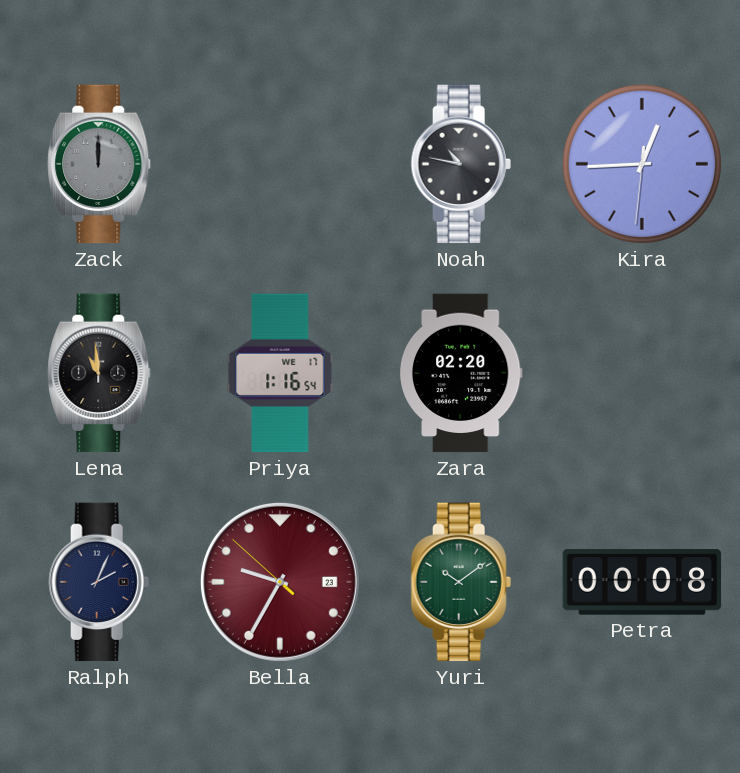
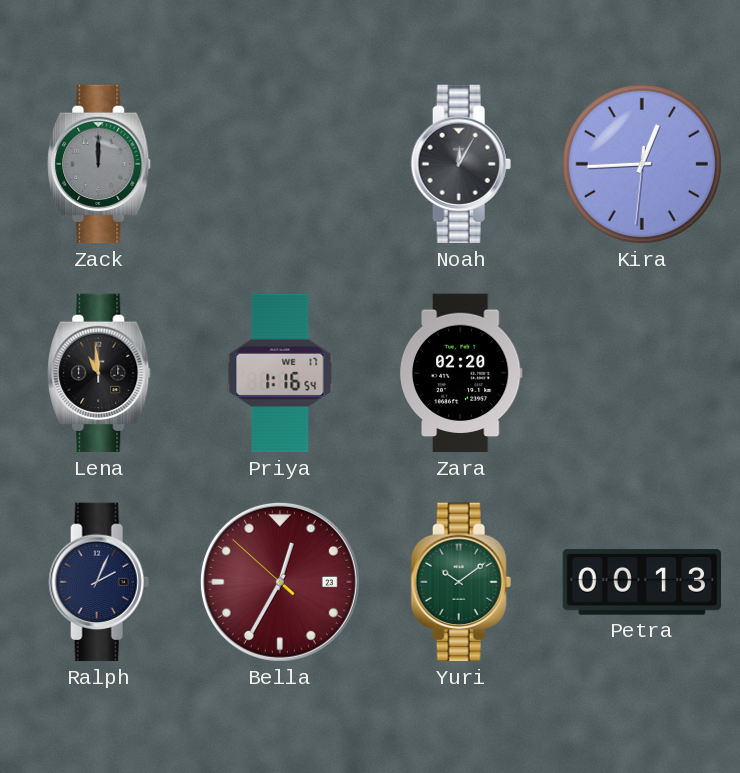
Noah: 10:47 -> 12:05 (461, 164)
Bella: 9:34 -> 12:34 (280, 582)
Petra: 00:08 -> 00:13 (642, 582)
